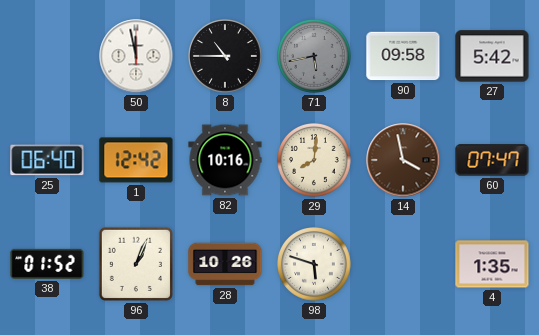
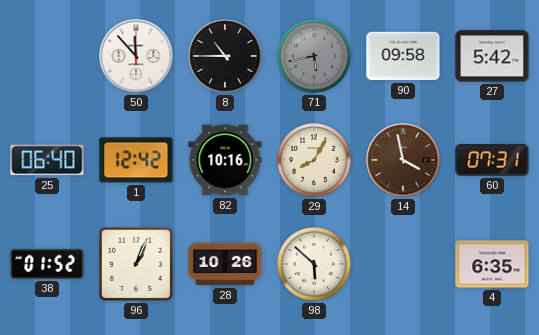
50: 11:58 -> 11:53 (136, 56)
29: 8:01 -> 8:05 (315, 161)
60: 07:47 -> 07:31 (492, 160)
98: 5:48 -> 5:52 (315, 265)
4: 1:35 -> 6:35 (492, 264)
